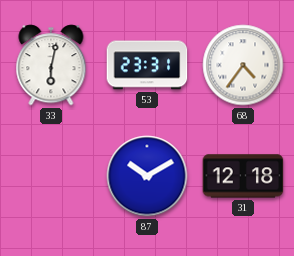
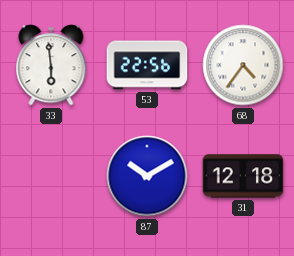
33: 6:02 -> 5:59 (51, 65)
53: 23:31 -> 22:56 (147, 65)
